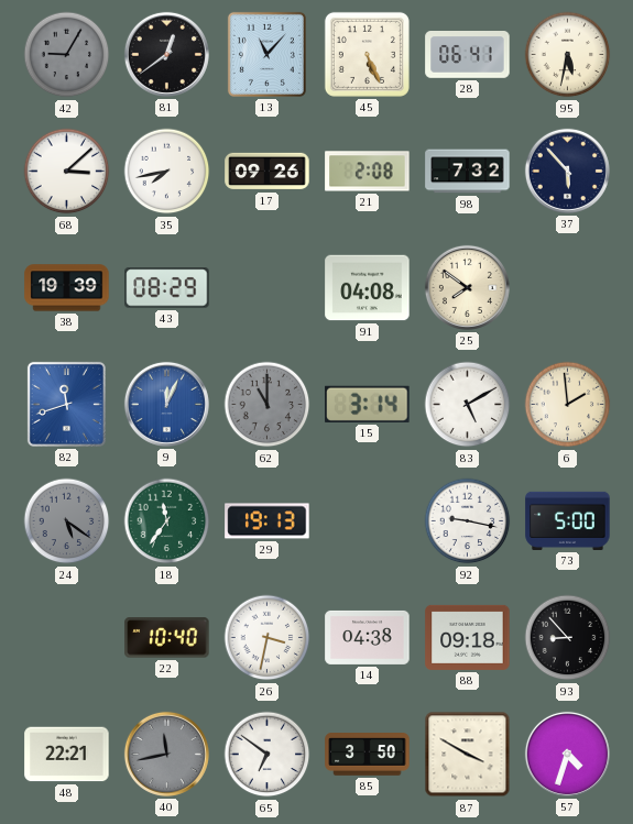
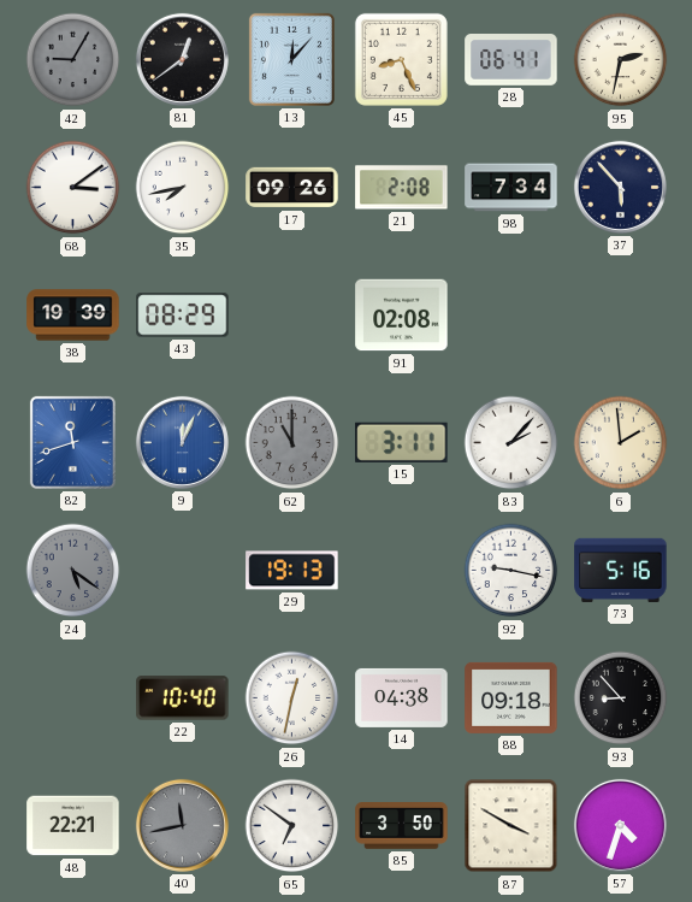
13: 11:07 -> 12:07 (291, 59)
45: 5:26 -> 8:26 (401, 59)
95: 5:32 -> 2:32 (621, 60)
68: 3:08 -> 3:09 (73, 188)
98: 7:32 -> 7:34 (511, 188)
91: 04:08 -> 02:08 (402, 316)
25: 7:51 -> none (467, 287)
15: 3:14 -> 3:11 (402, 442)
83: 5:10 -> 2:07 (511, 443)
18: 11:36 -> none (167, 521)
73: 5:00 -> 5:16 (621, 570)
26: 3:32 -> 12:32 (292, 698)
